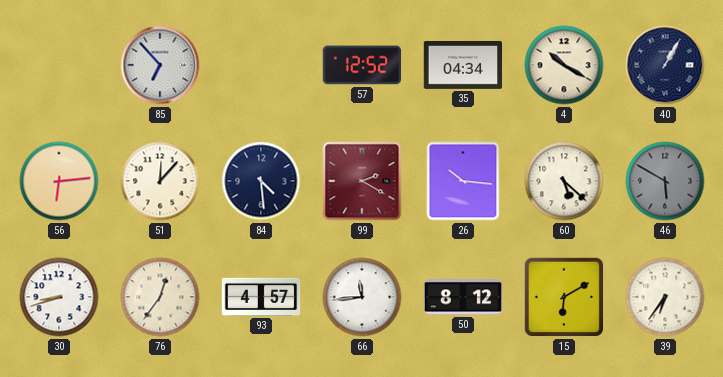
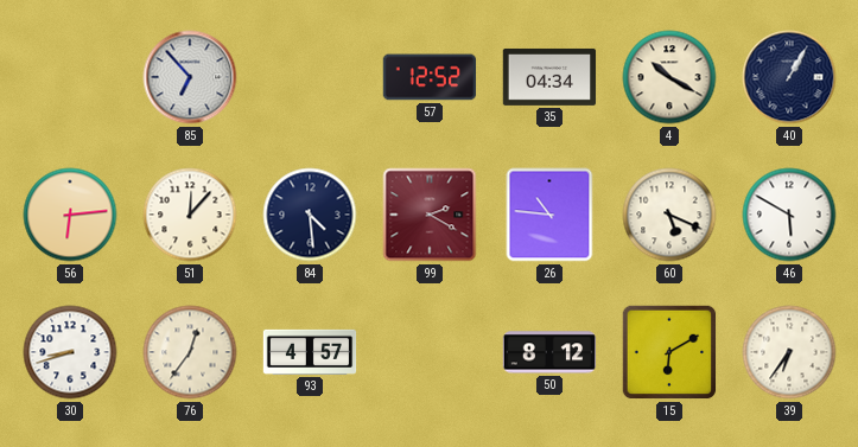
26: 10:16 -> 10:46 (549, 215)
60: 5:22 -> 5:19 (669, 215)
46 dial: grey -> white (789, 215)
66: 11:44 -> none (362, 297)
